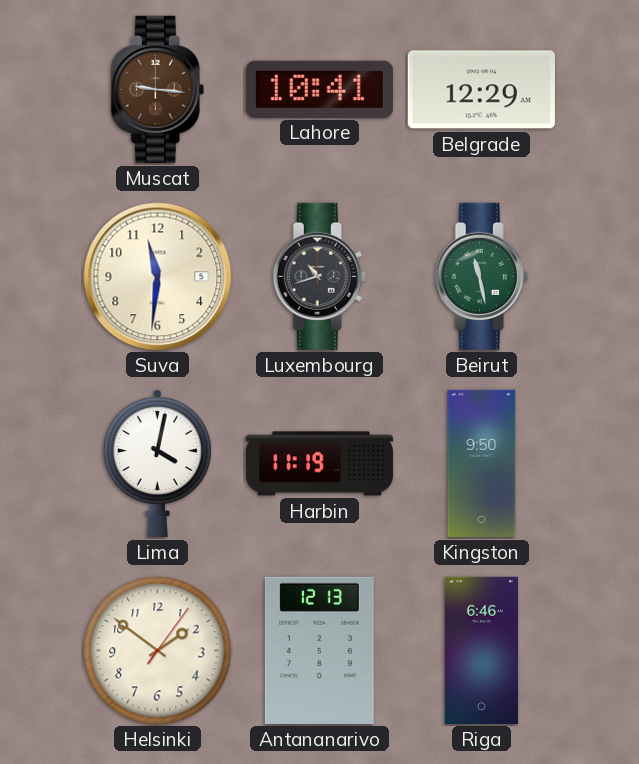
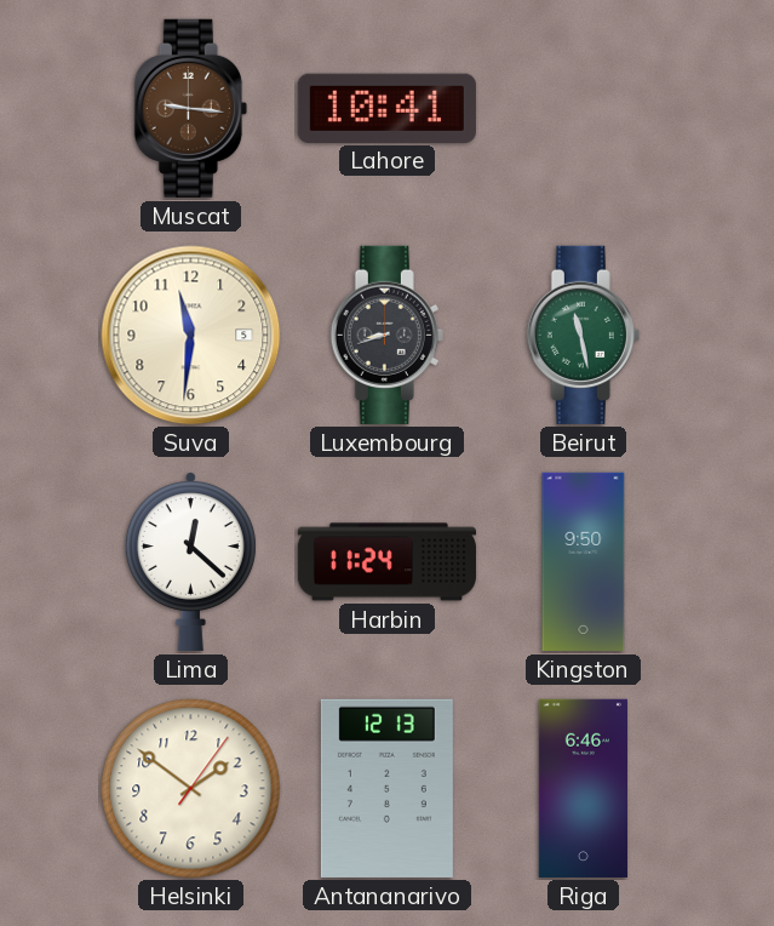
Belgrade: 12:29 -> none (481, 90)
Luxembourg: 10:42 -> 8:42 (386, 335)
Lima: 4:02 -> 12:22 (190, 562)
Harbin: 11:19 -> 11:24 (386, 562)
